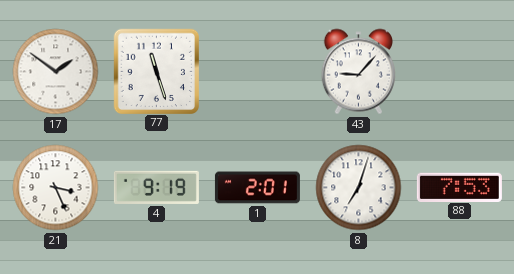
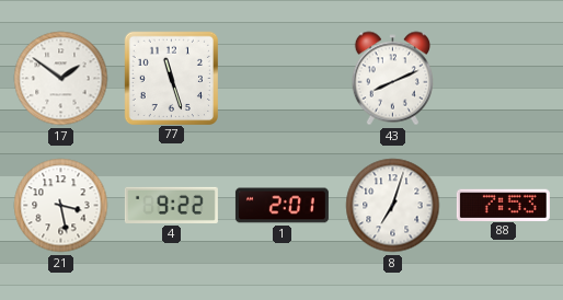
43: 9:07 -> 8:11 (392, 79)
21: 3:26 -> 3:28 (61, 206)
4: 9:19 -> 9:22 (171, 205)
